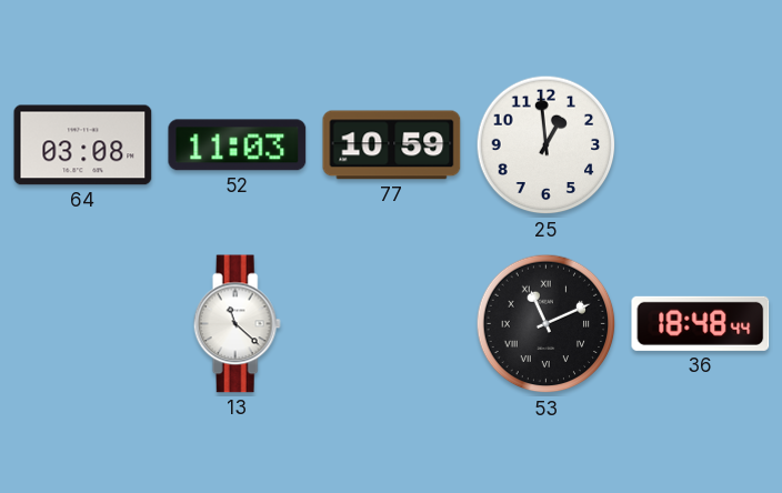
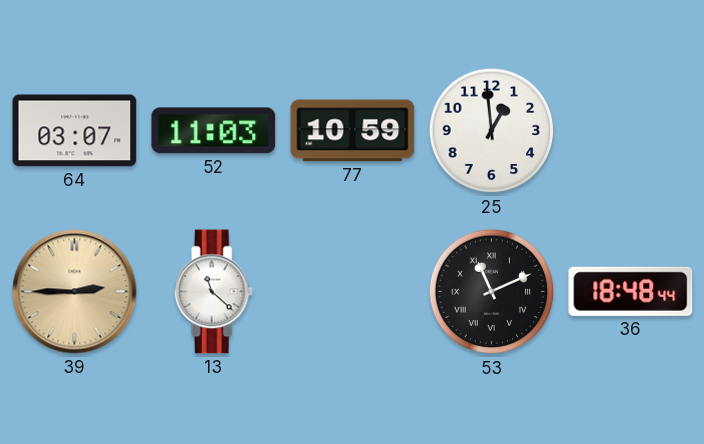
64: 03:08 -> 03:07 (75, 131)
39: none -> 2:45 (75, 292)
